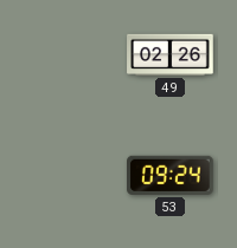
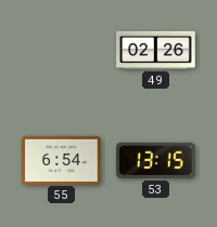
55: none -> 6:54 (62, 160)
53: 09:24 -> 13:15 (156, 160)
